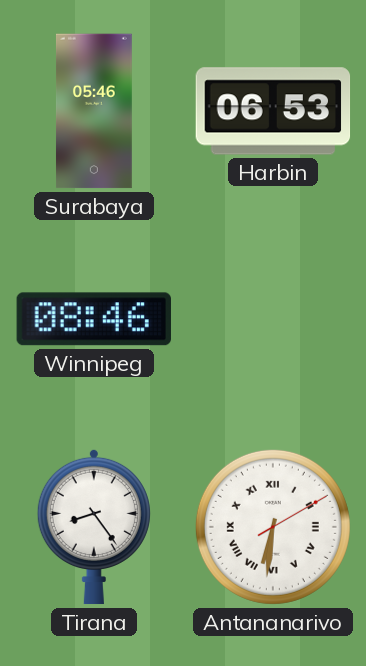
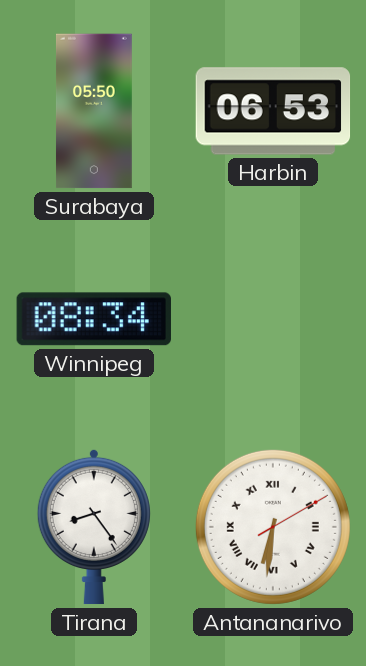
Surabaya: 05:46 -> 05:50 (94, 111)
Winnipeg: 08:46 -> 08:34 (93, 319)
